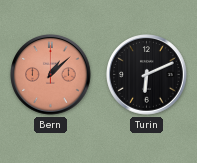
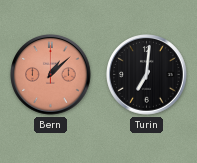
Turin: 6:11 -> 7:01 (147, 75)
